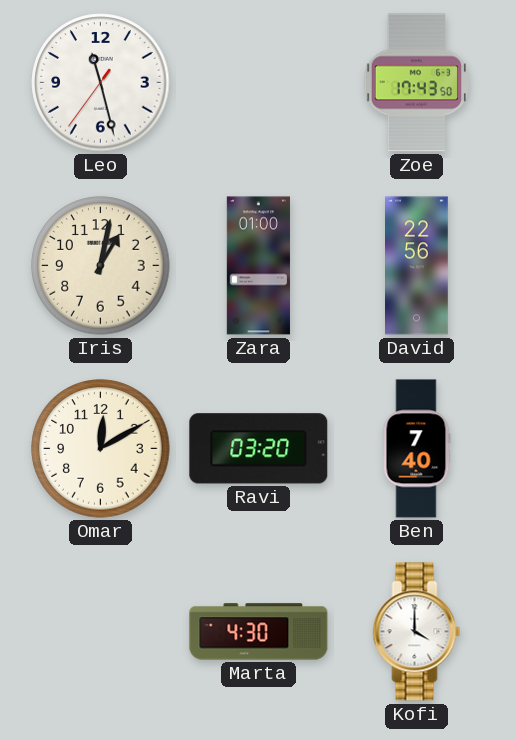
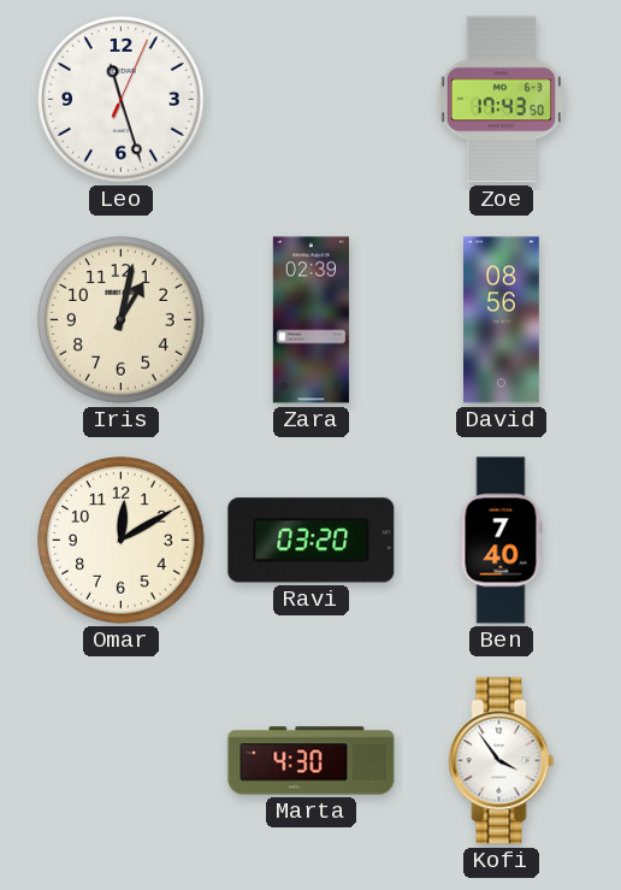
Leo: 11:27:36 -> 11:27:04 (122, 100)
Zara: 01:00 -> 02:39 (310, 320)
David: 22:56 -> 08:56 (502, 320)
Kofi: 4:00 -> 3:54 (502, 761)
